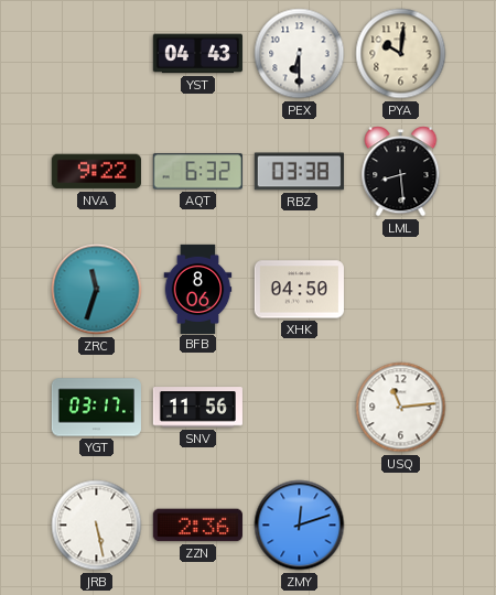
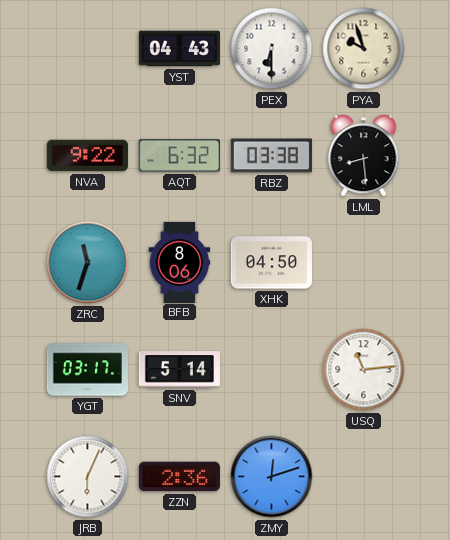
PYA: 10:01 -> 9:57 (364, 49)
SNV: 11:56 -> 5:14 (179, 370)
JRB: 5:28 -> 6:04 (88, 477)
